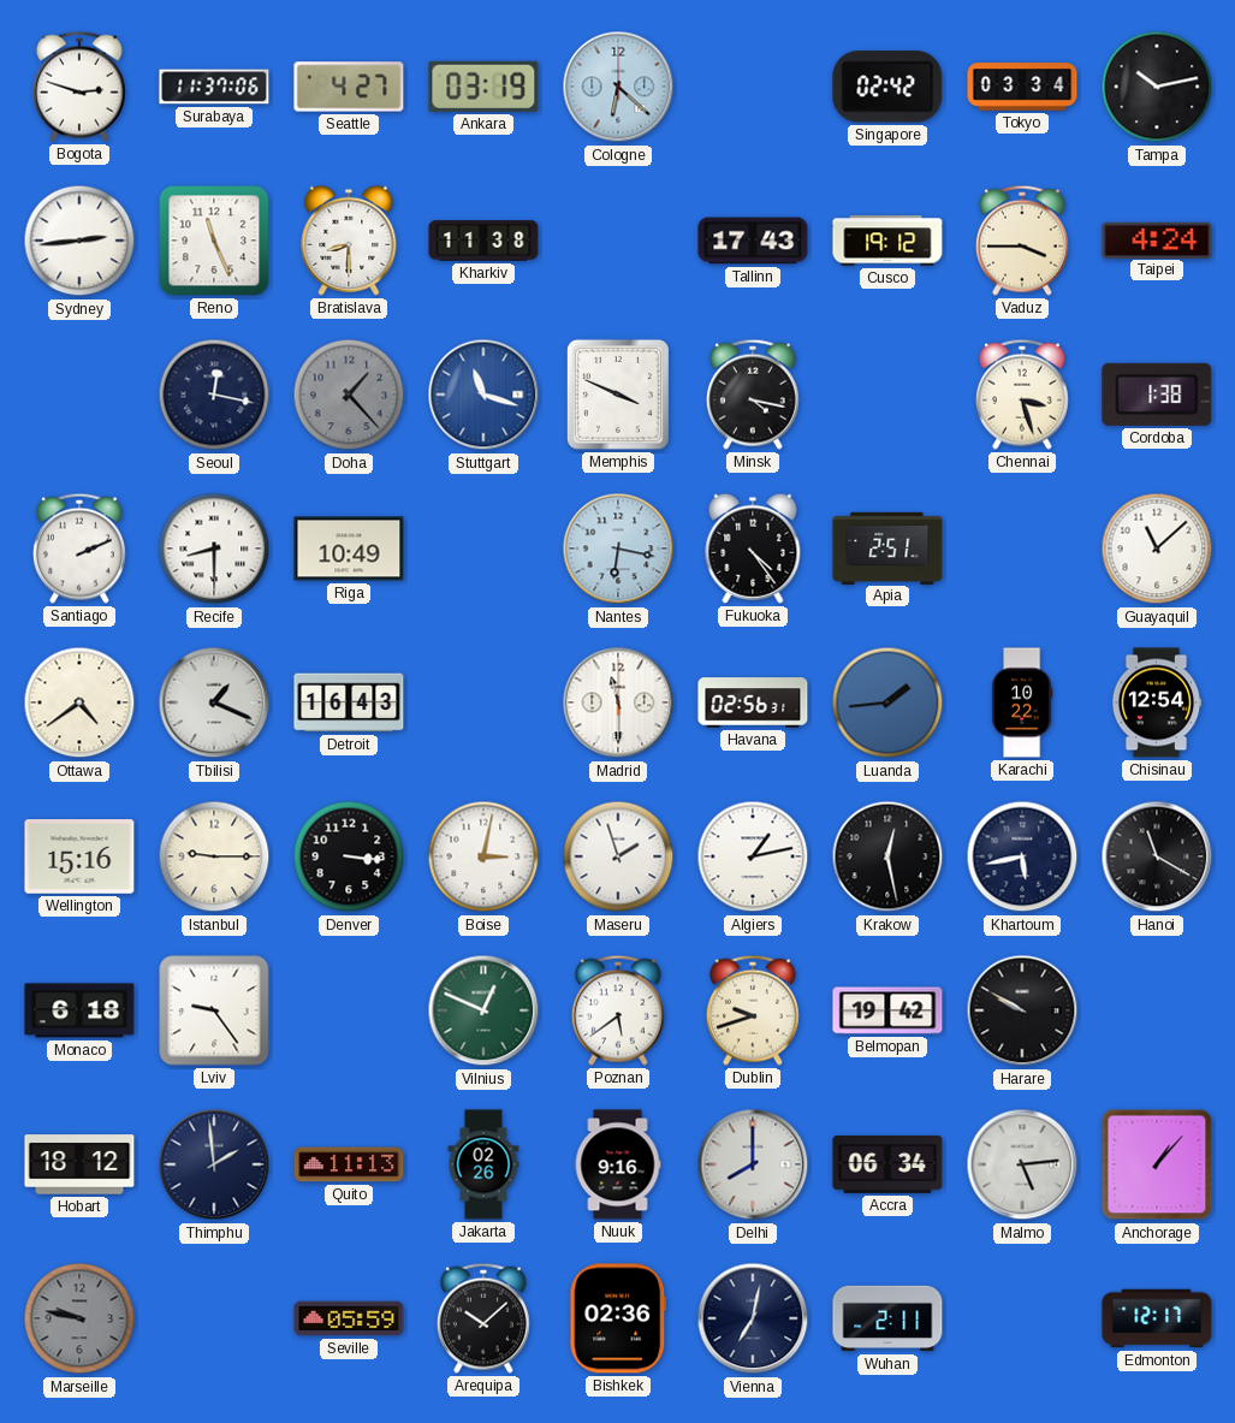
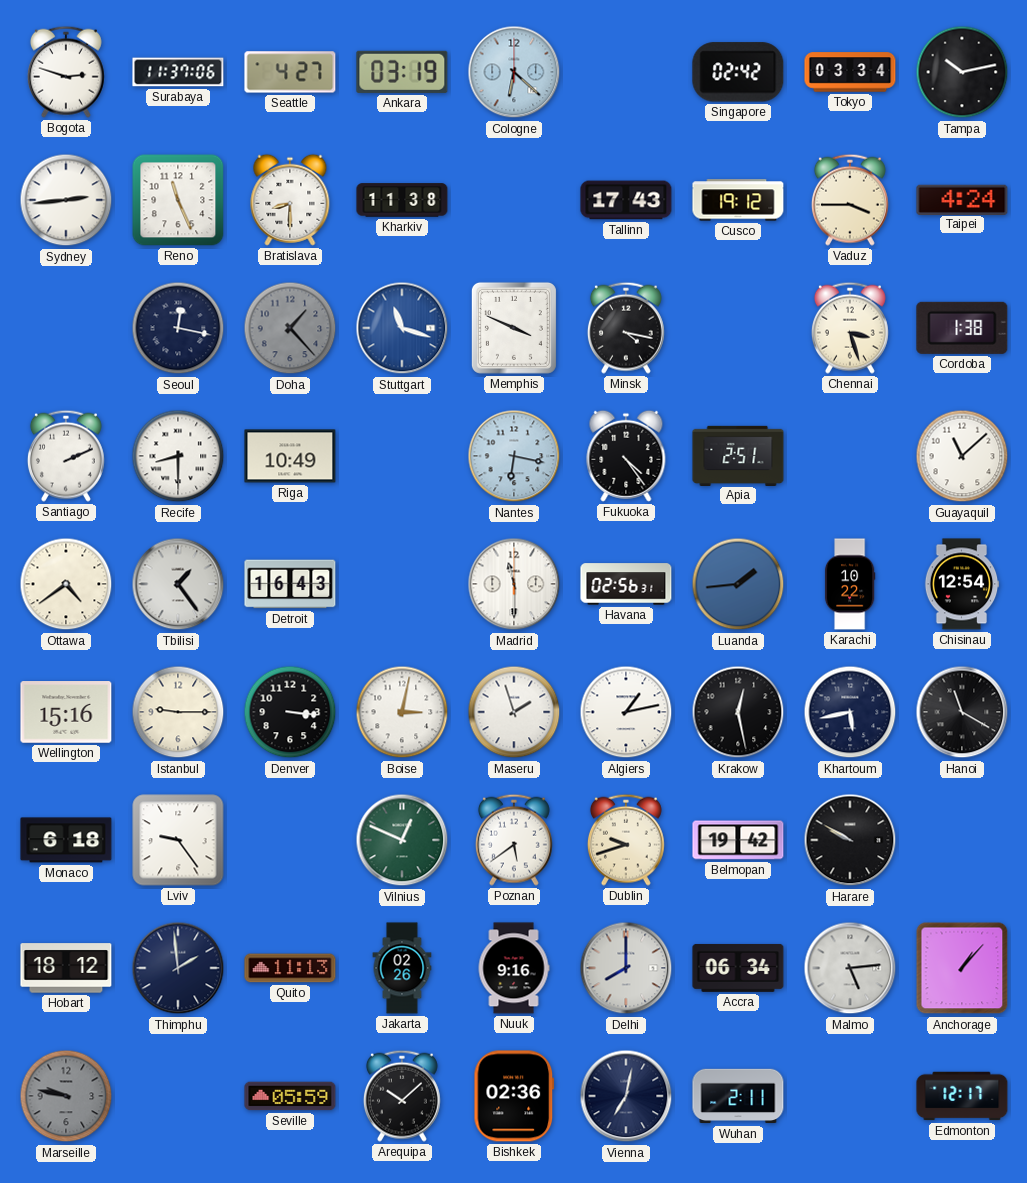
Tbilisi: 1:19 -> 1:24 (178, 584)
